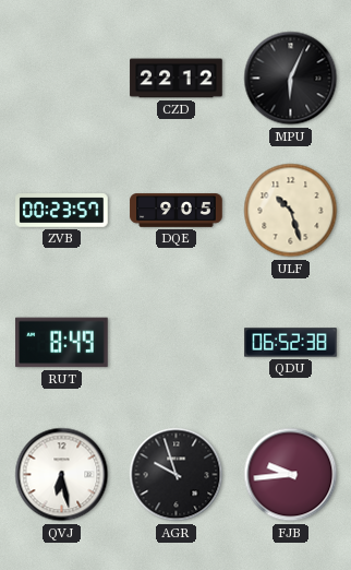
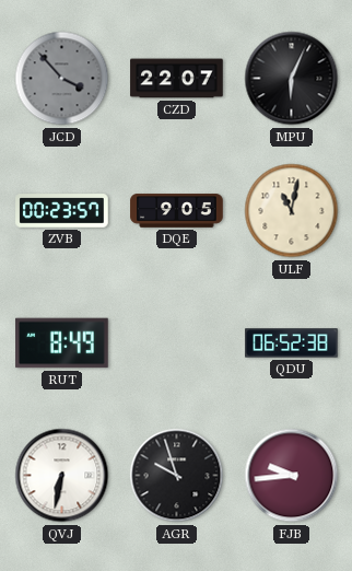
JCD: none -> 3:53 (62, 79)
CZD: 22:12 -> 22:07 (177, 79)
ULF: 10:27 -> 11:02 (292, 211)
QVJ: 6:28 -> 6:32 (62, 476)
